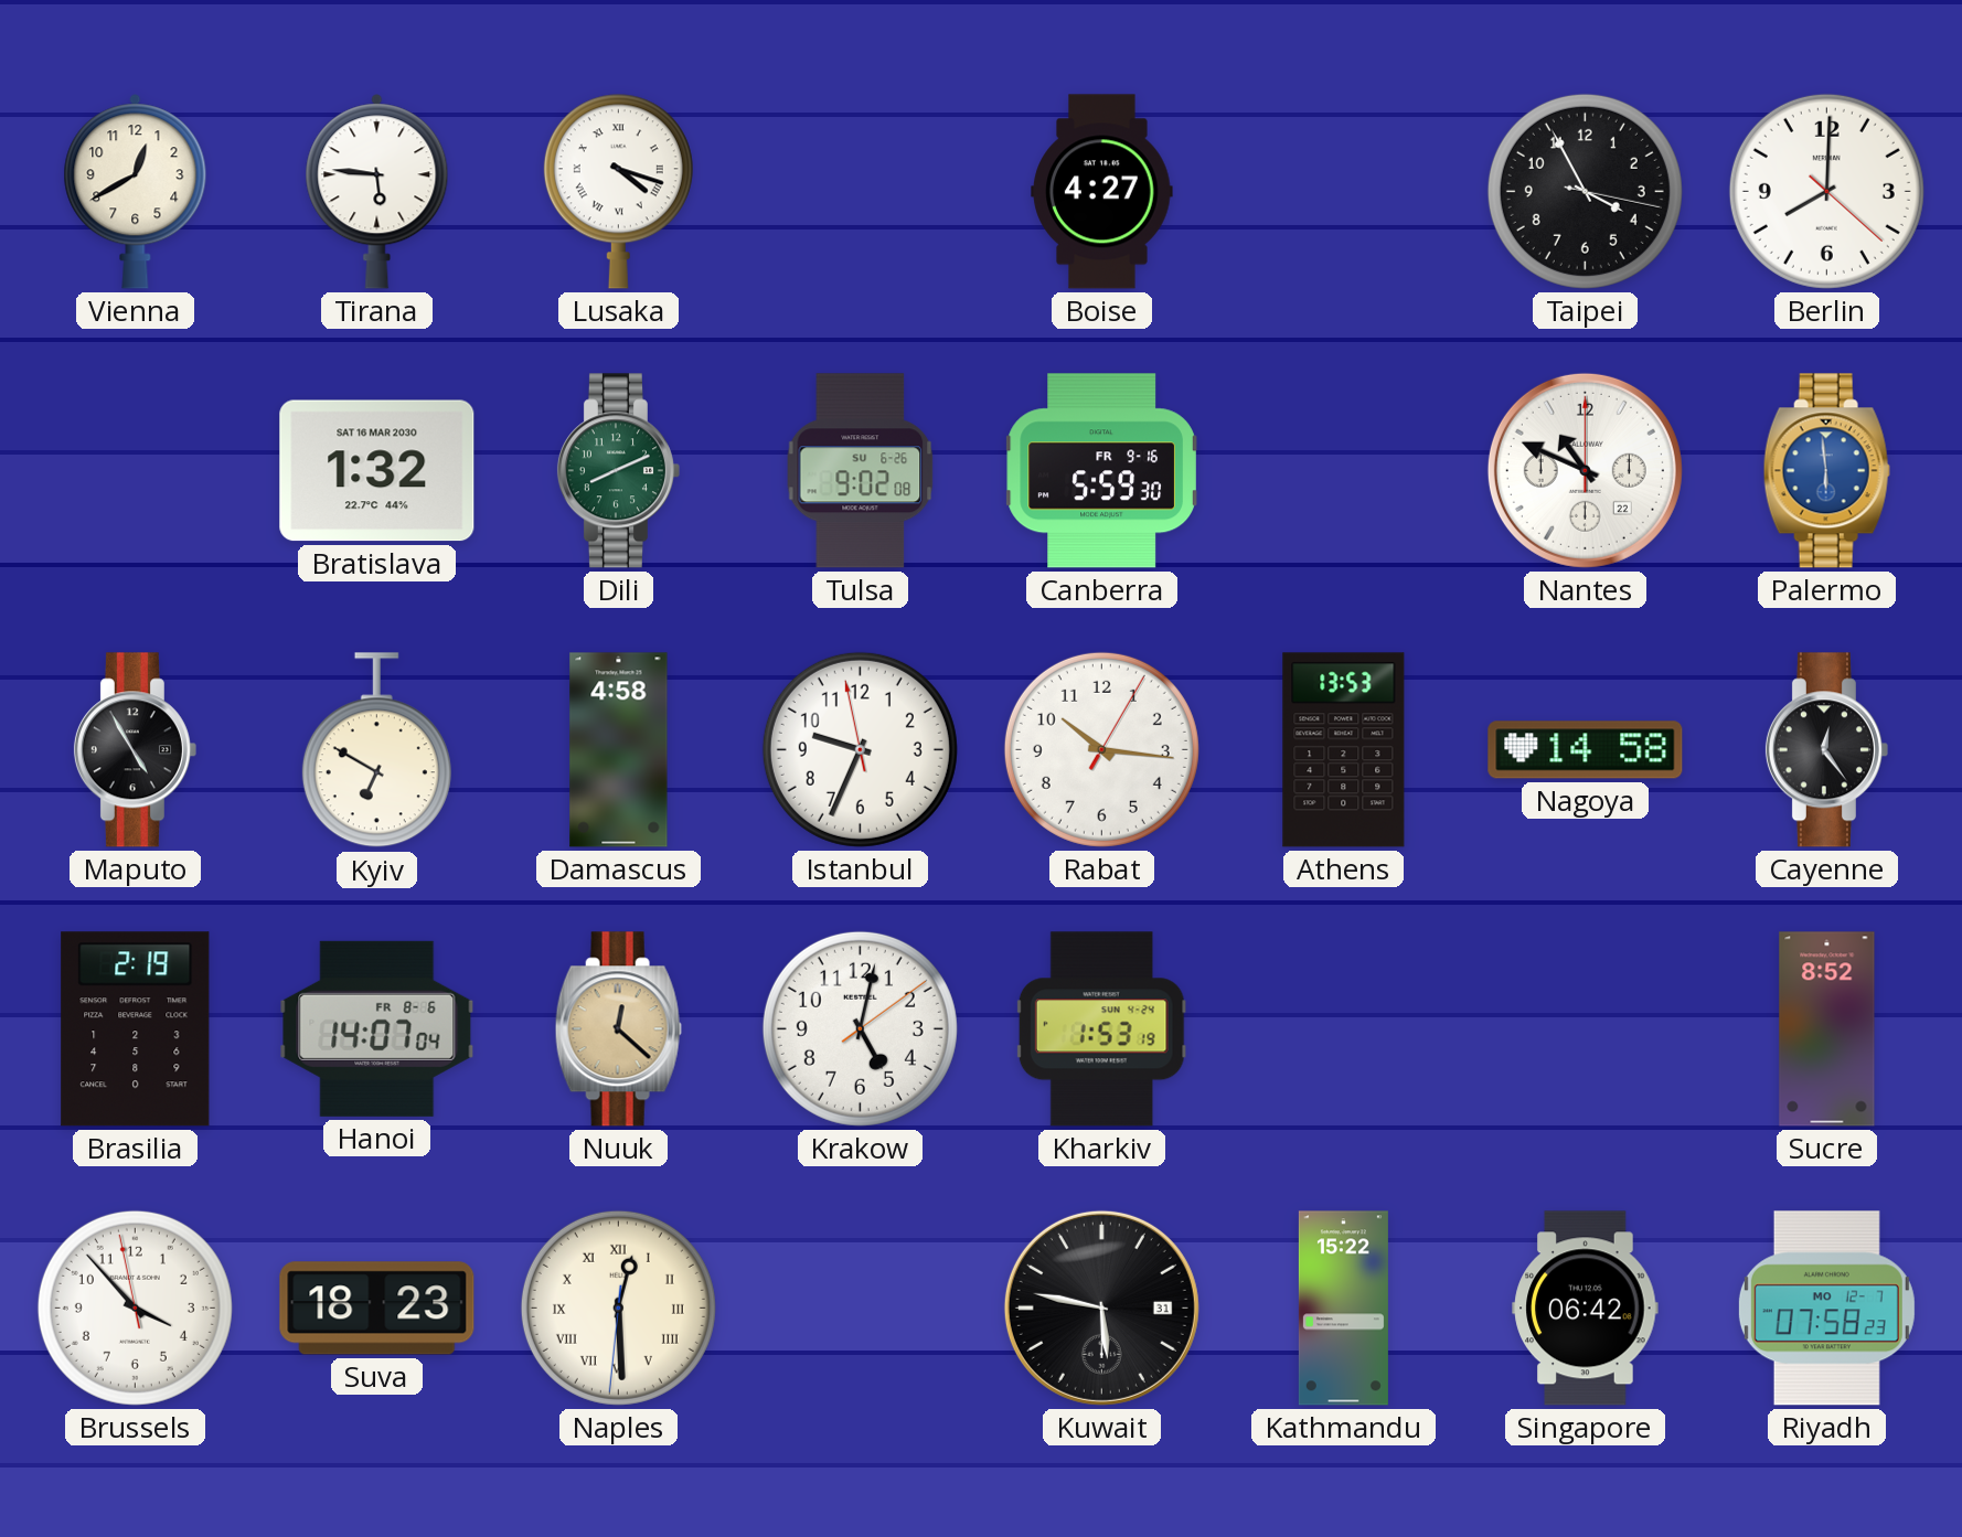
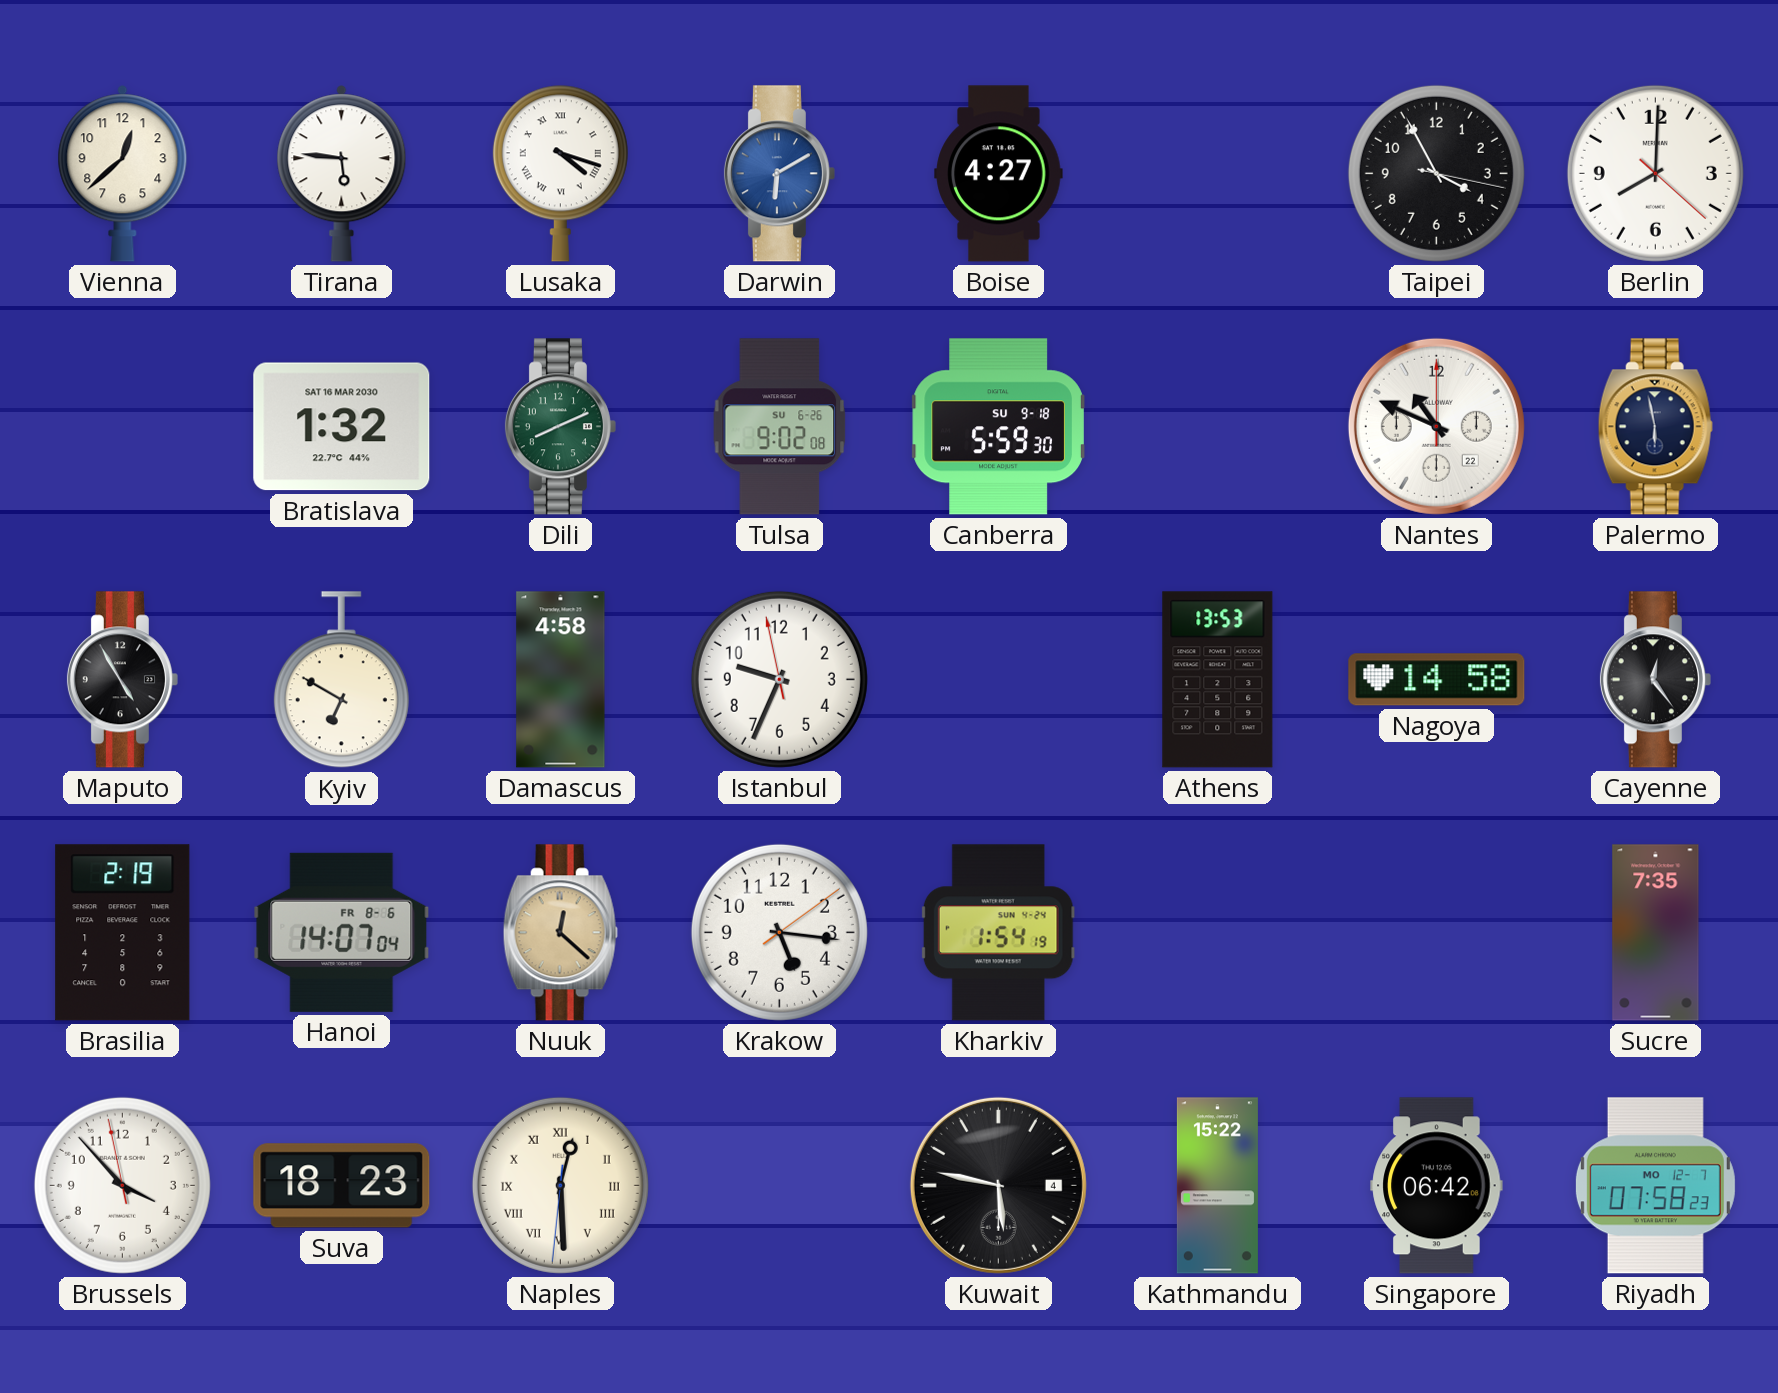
Vienna: 12:40 -> 12:38 (123, 174)
Darwin: none -> 6:10 (779, 174)
Canberra date: FR 9-16 -> SU 9-18 (998, 427)
Palermo: 5:59 -> 5:58 (1655, 427)
Palermo dial: blue -> navy (1655, 427)
Rabat: 10:16 -> none (1101, 749)
Krakow: 5:02 -> 5:16 (779, 932)
Kharkiv: 1:53 -> 1:54 (998, 933)
Sucre: 8:52 -> 7:35 (1656, 933)
Kuwait date: 31 -> 4 (998, 1185)
